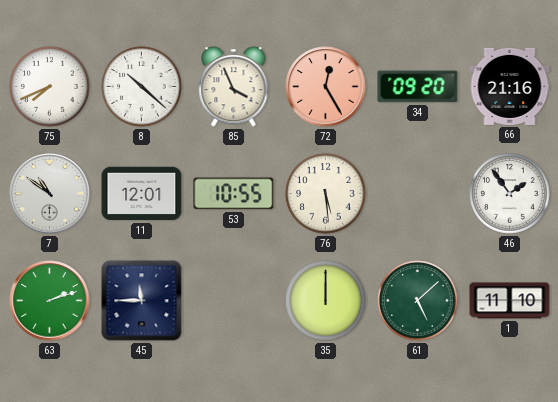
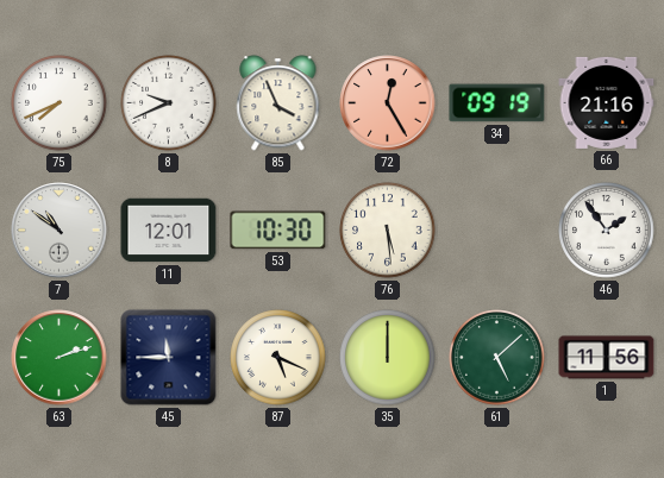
8: 10:22 -> 9:41 (169, 103)
34: 09:20 -> 09:19 (497, 103)
53: 10:55 -> 10:30 (278, 231)
87: none -> 5:19 (278, 358)
1: 11:10 -> 11:56 (607, 358)
